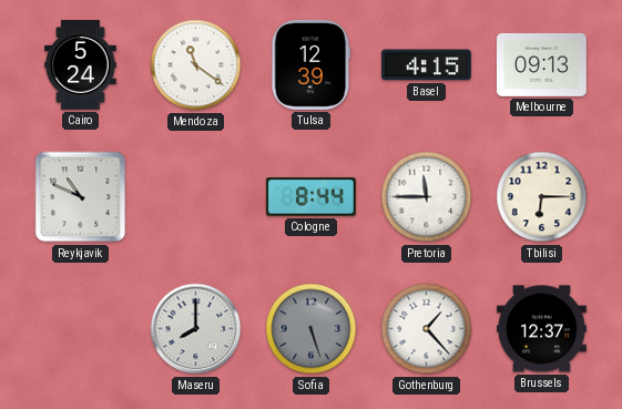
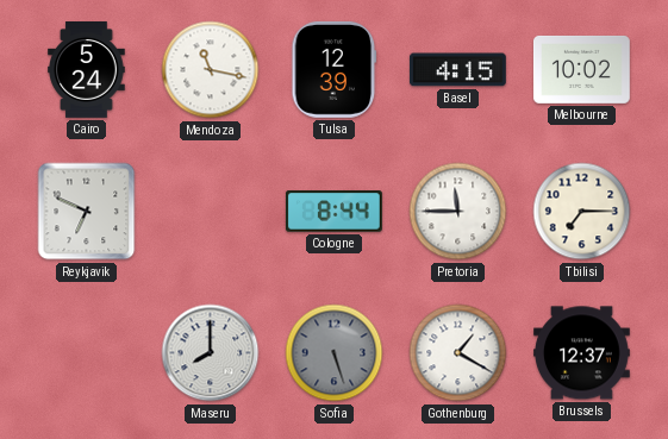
Mendoza: 11:21 -> 11:17 (211, 70)
Melbourne: 09:13 -> 10:02 (581, 69)
Reykjavik: 10:49 -> 6:49 (87, 212)
Tbilisi: 6:15 -> 7:15 (582, 212)
Gothenburg: 1:23 -> 1:20 (458, 353)
